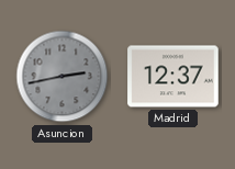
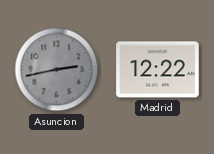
Madrid: 12:37 -> 12:22 (158, 70)
